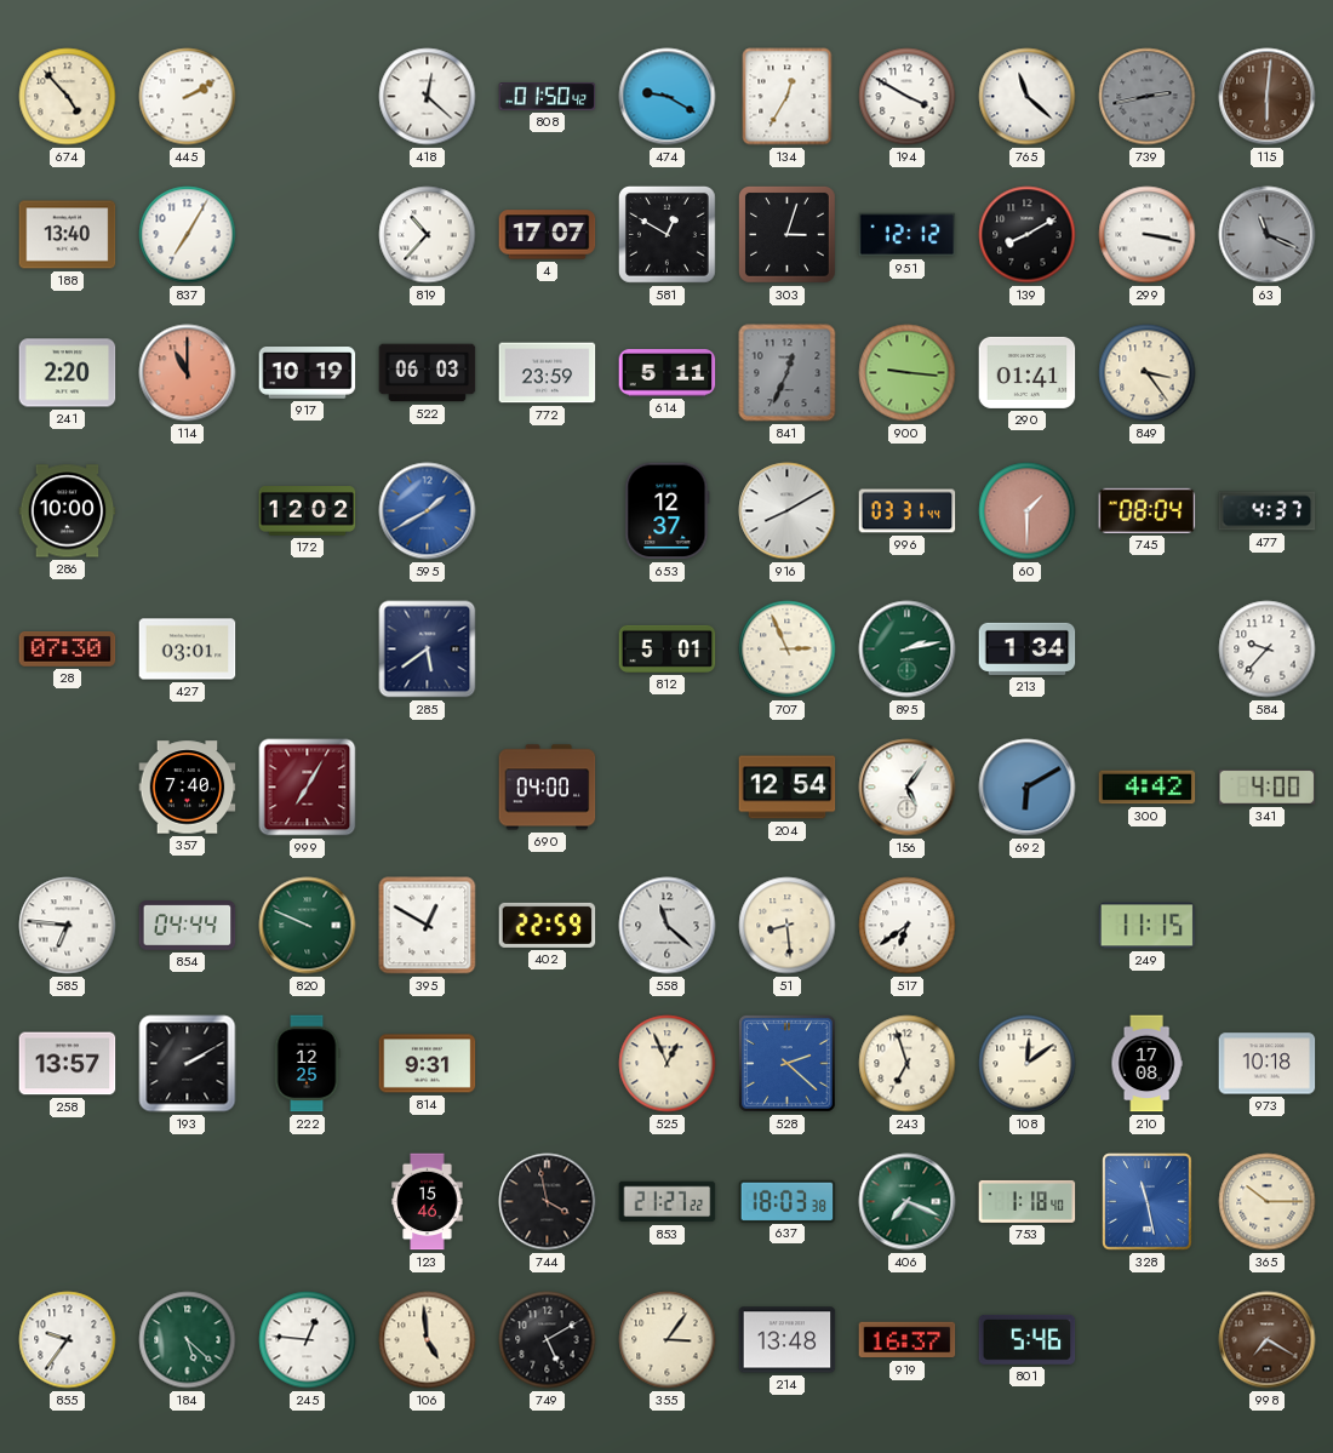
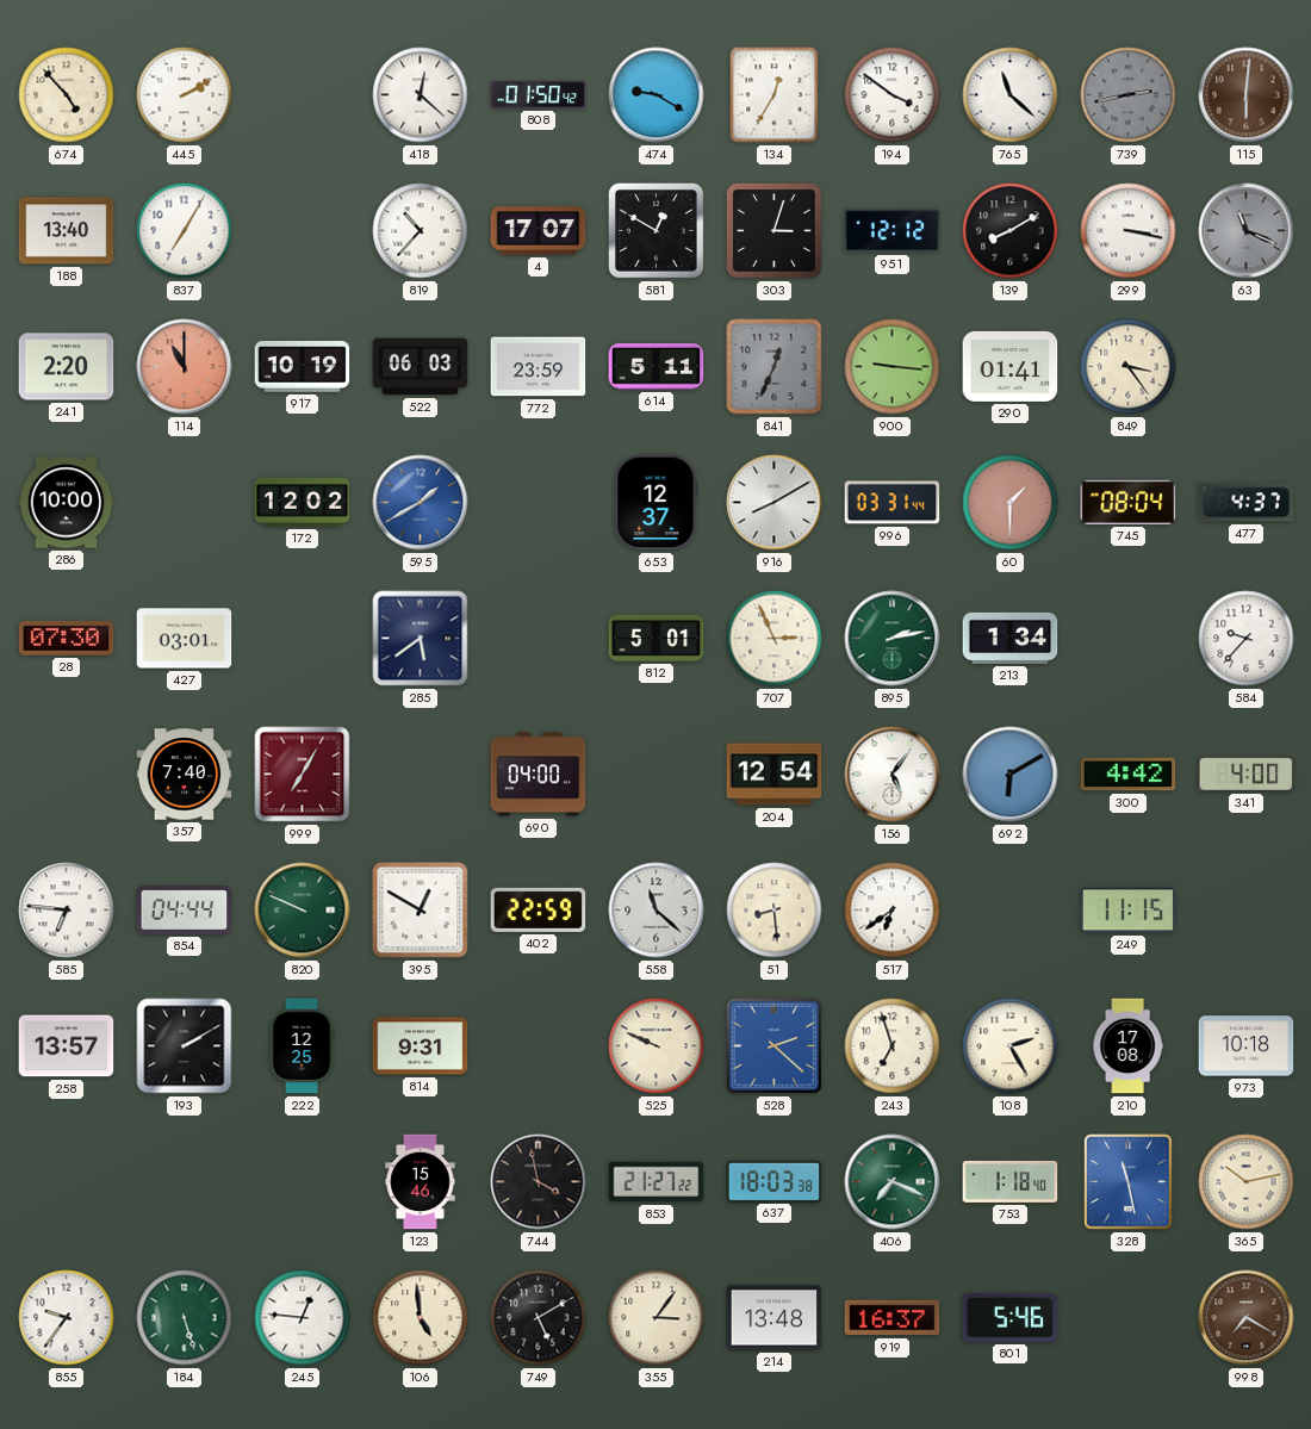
194: 3:50 -> 3:51 (893, 95)
525: 12:56 -> 9:49 (657, 1046)
108: 12:09 -> 2:25 (1011, 1046)
365: 10:15 -> 10:13 (1247, 1182)
184: 5:22 -> 5:27 (185, 1318)
